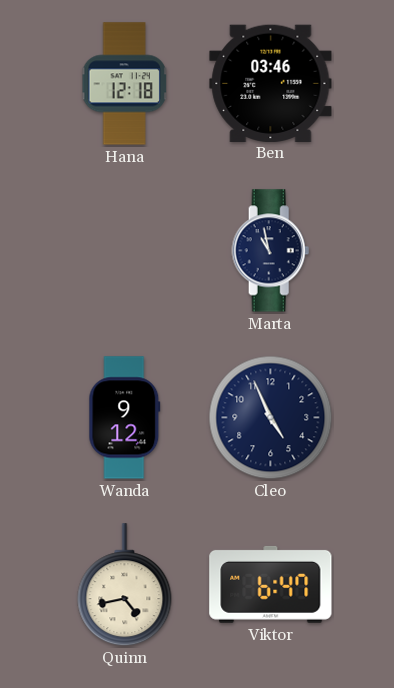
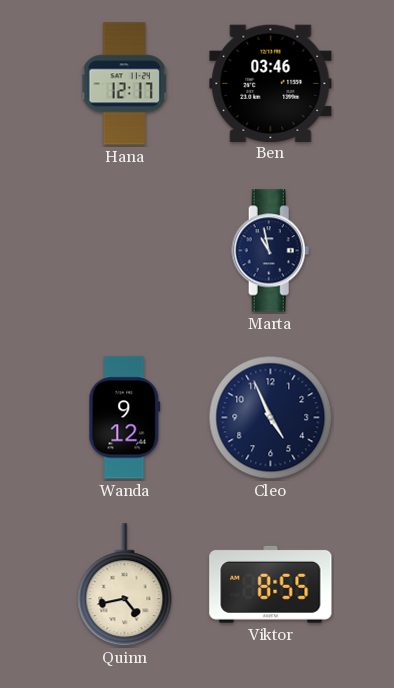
Hana: 12:18 -> 12:17 (124, 84)
Viktor: 6:47 -> 8:55 (271, 584)
